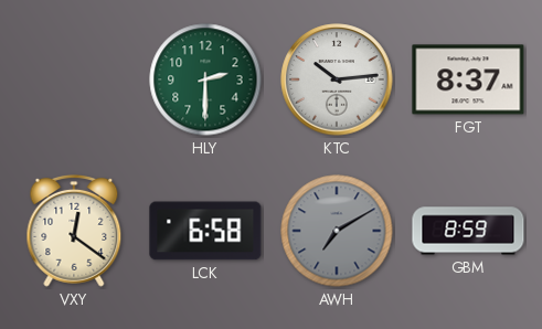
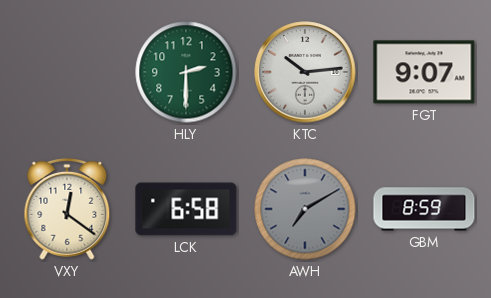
FGT: 8:37 -> 9:07 (424, 72)
